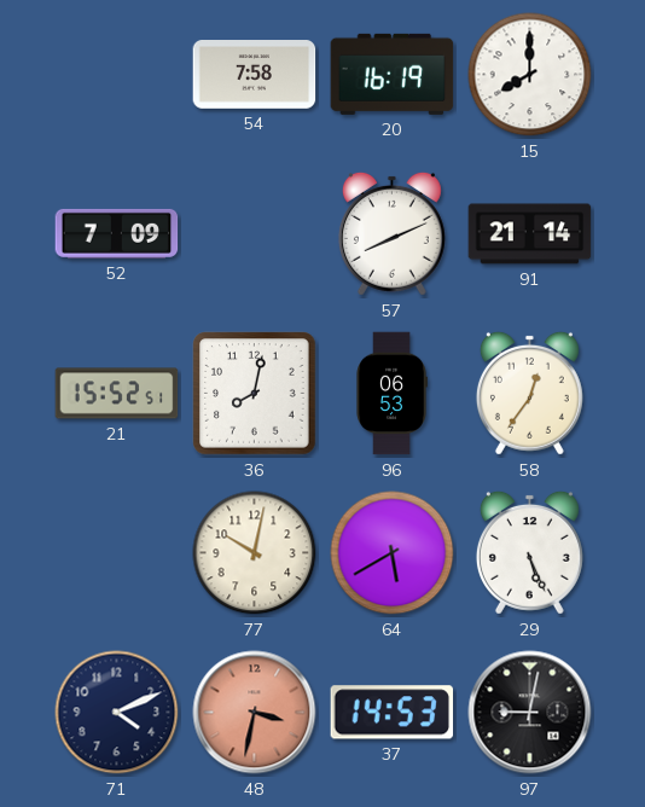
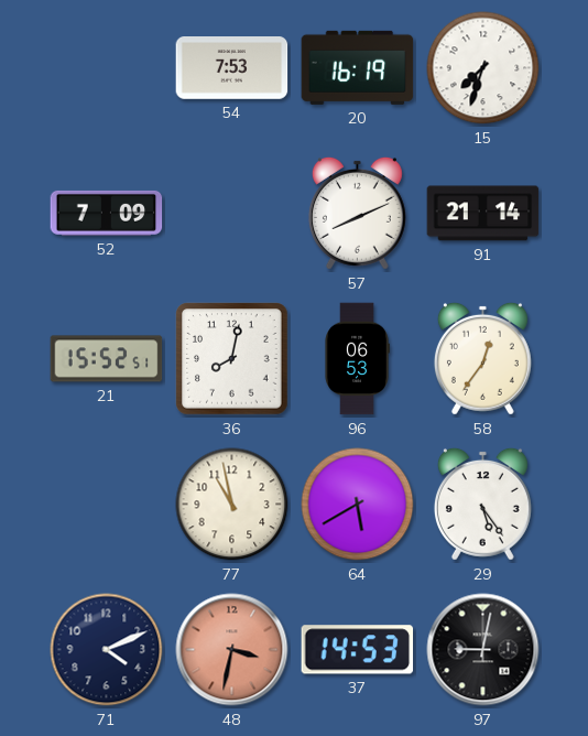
54: 7:58 -> 7:53 (232, 68)
15: 8:00 -> 7:33 (483, 68)
77: 10:02 -> 10:58 (232, 505)
29: 5:26 -> 5:24 (482, 504)
